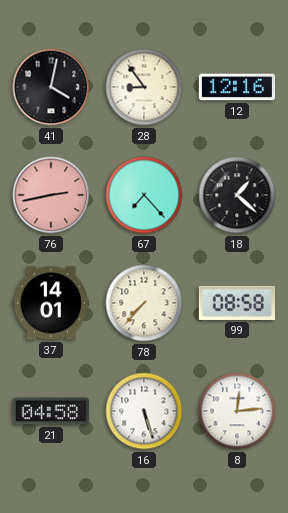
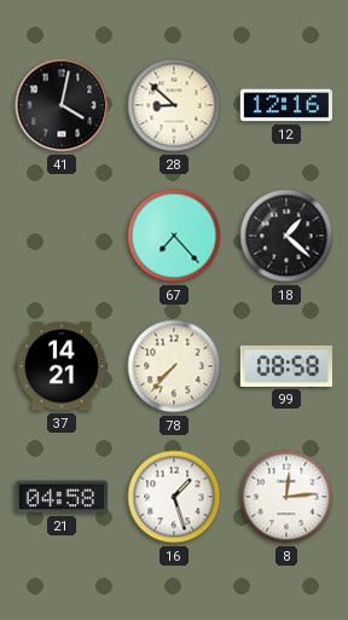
28: 8:54 -> 8:52 (174, 105)
76: 2:43 -> none (51, 195)
37: 14:01 -> 14:21 (60, 366)
16: 5:27 -> 1:27 (174, 497)
